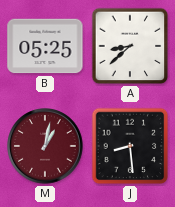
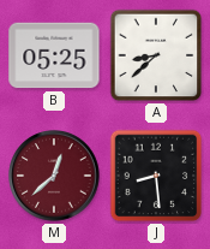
M: 1:02 -> 12:38 (54, 176)
